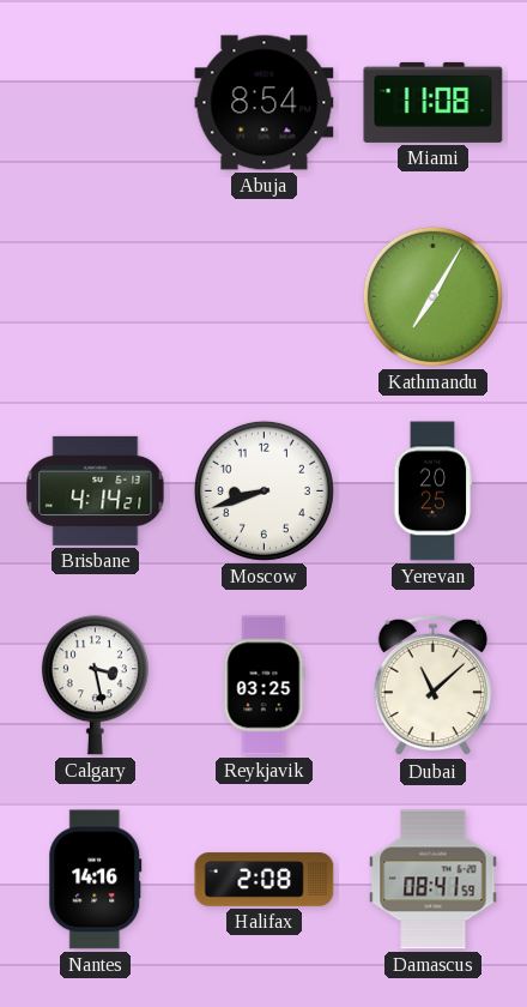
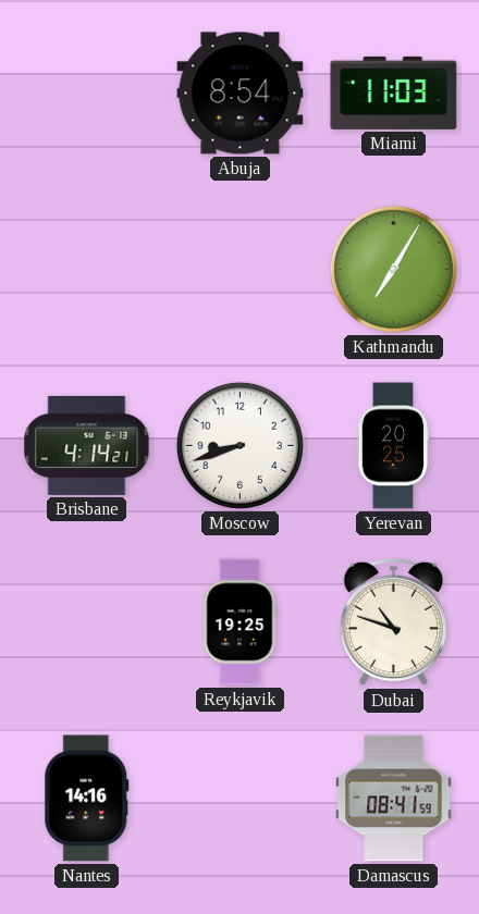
Miami: 11:08 -> 11:03 (394, 92)
Calgary: 3:28 -> none (95, 686)
Reykjavik: 03:25 -> 19:25 (239, 622)
Dubai: 11:08 -> 10:48 (393, 622)
Halifax: 2:08 -> none (265, 880)
